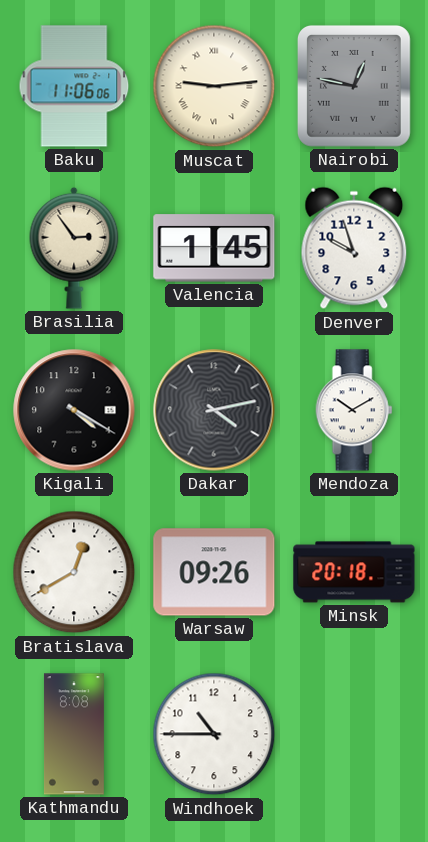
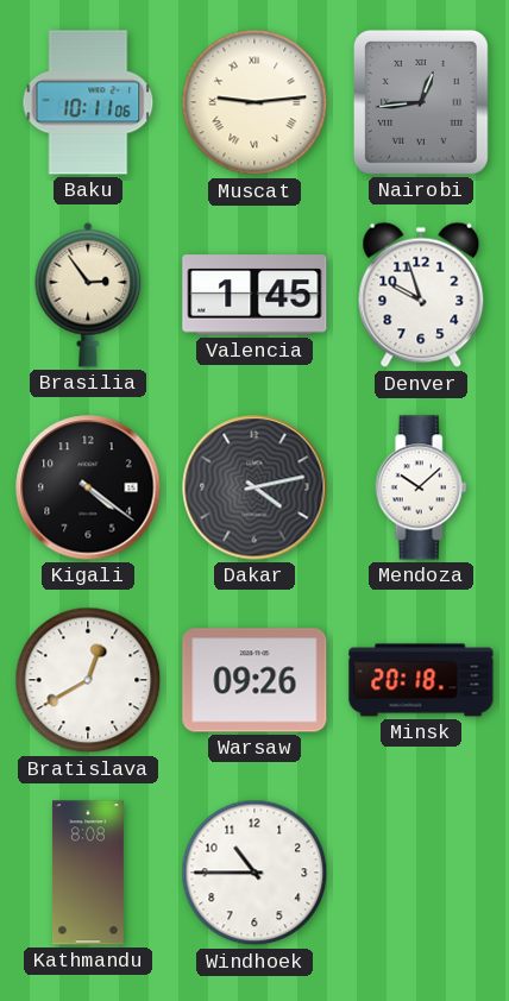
Baku: 11:06 -> 10:11 (88, 102)
Nairobi: 12:47 -> 12:44 (421, 102)
Kigali: 4:20 -> 4:21 (88, 487)
Mendoza: 10:10 -> 10:08 (421, 487)
